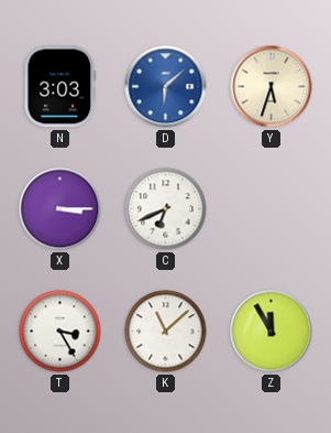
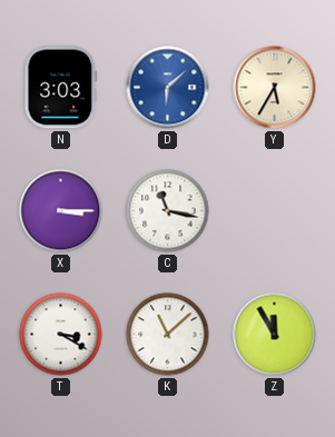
Y: 5:33 -> 5:35 (275, 88)
C: 6:41 -> 11:17 (168, 211)
T: 3:25 -> 3:20 (61, 335)
